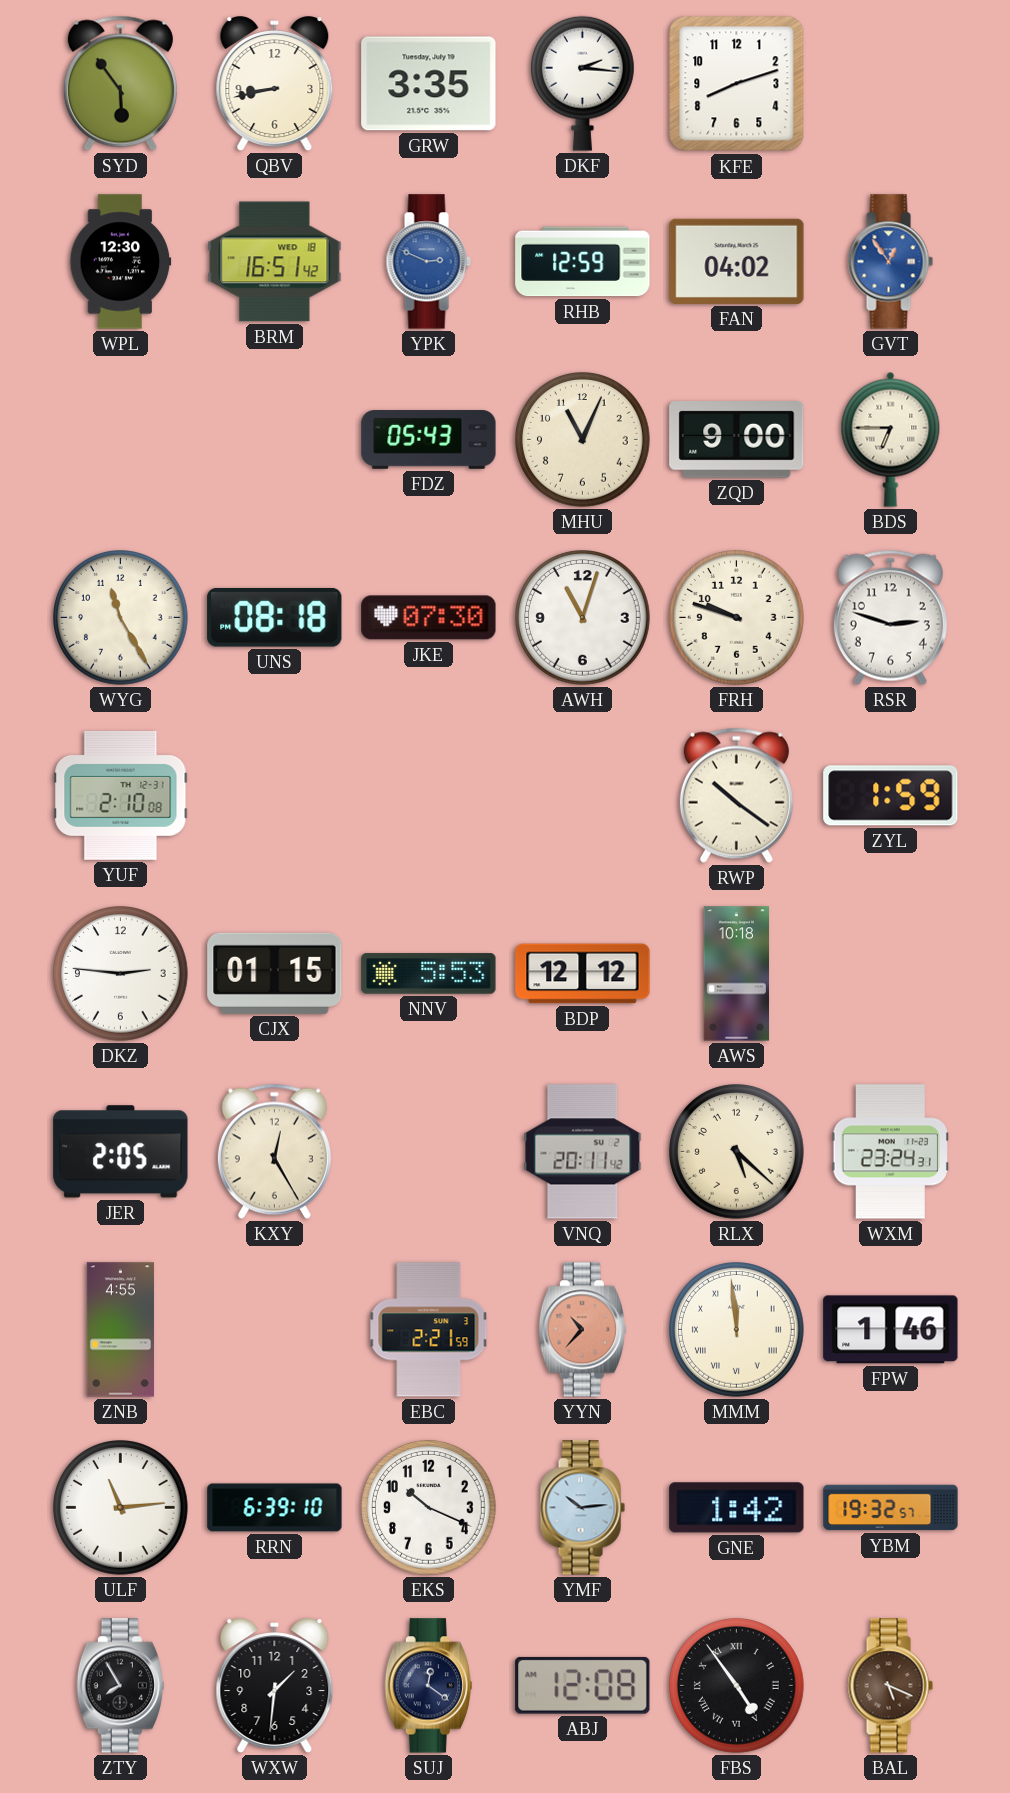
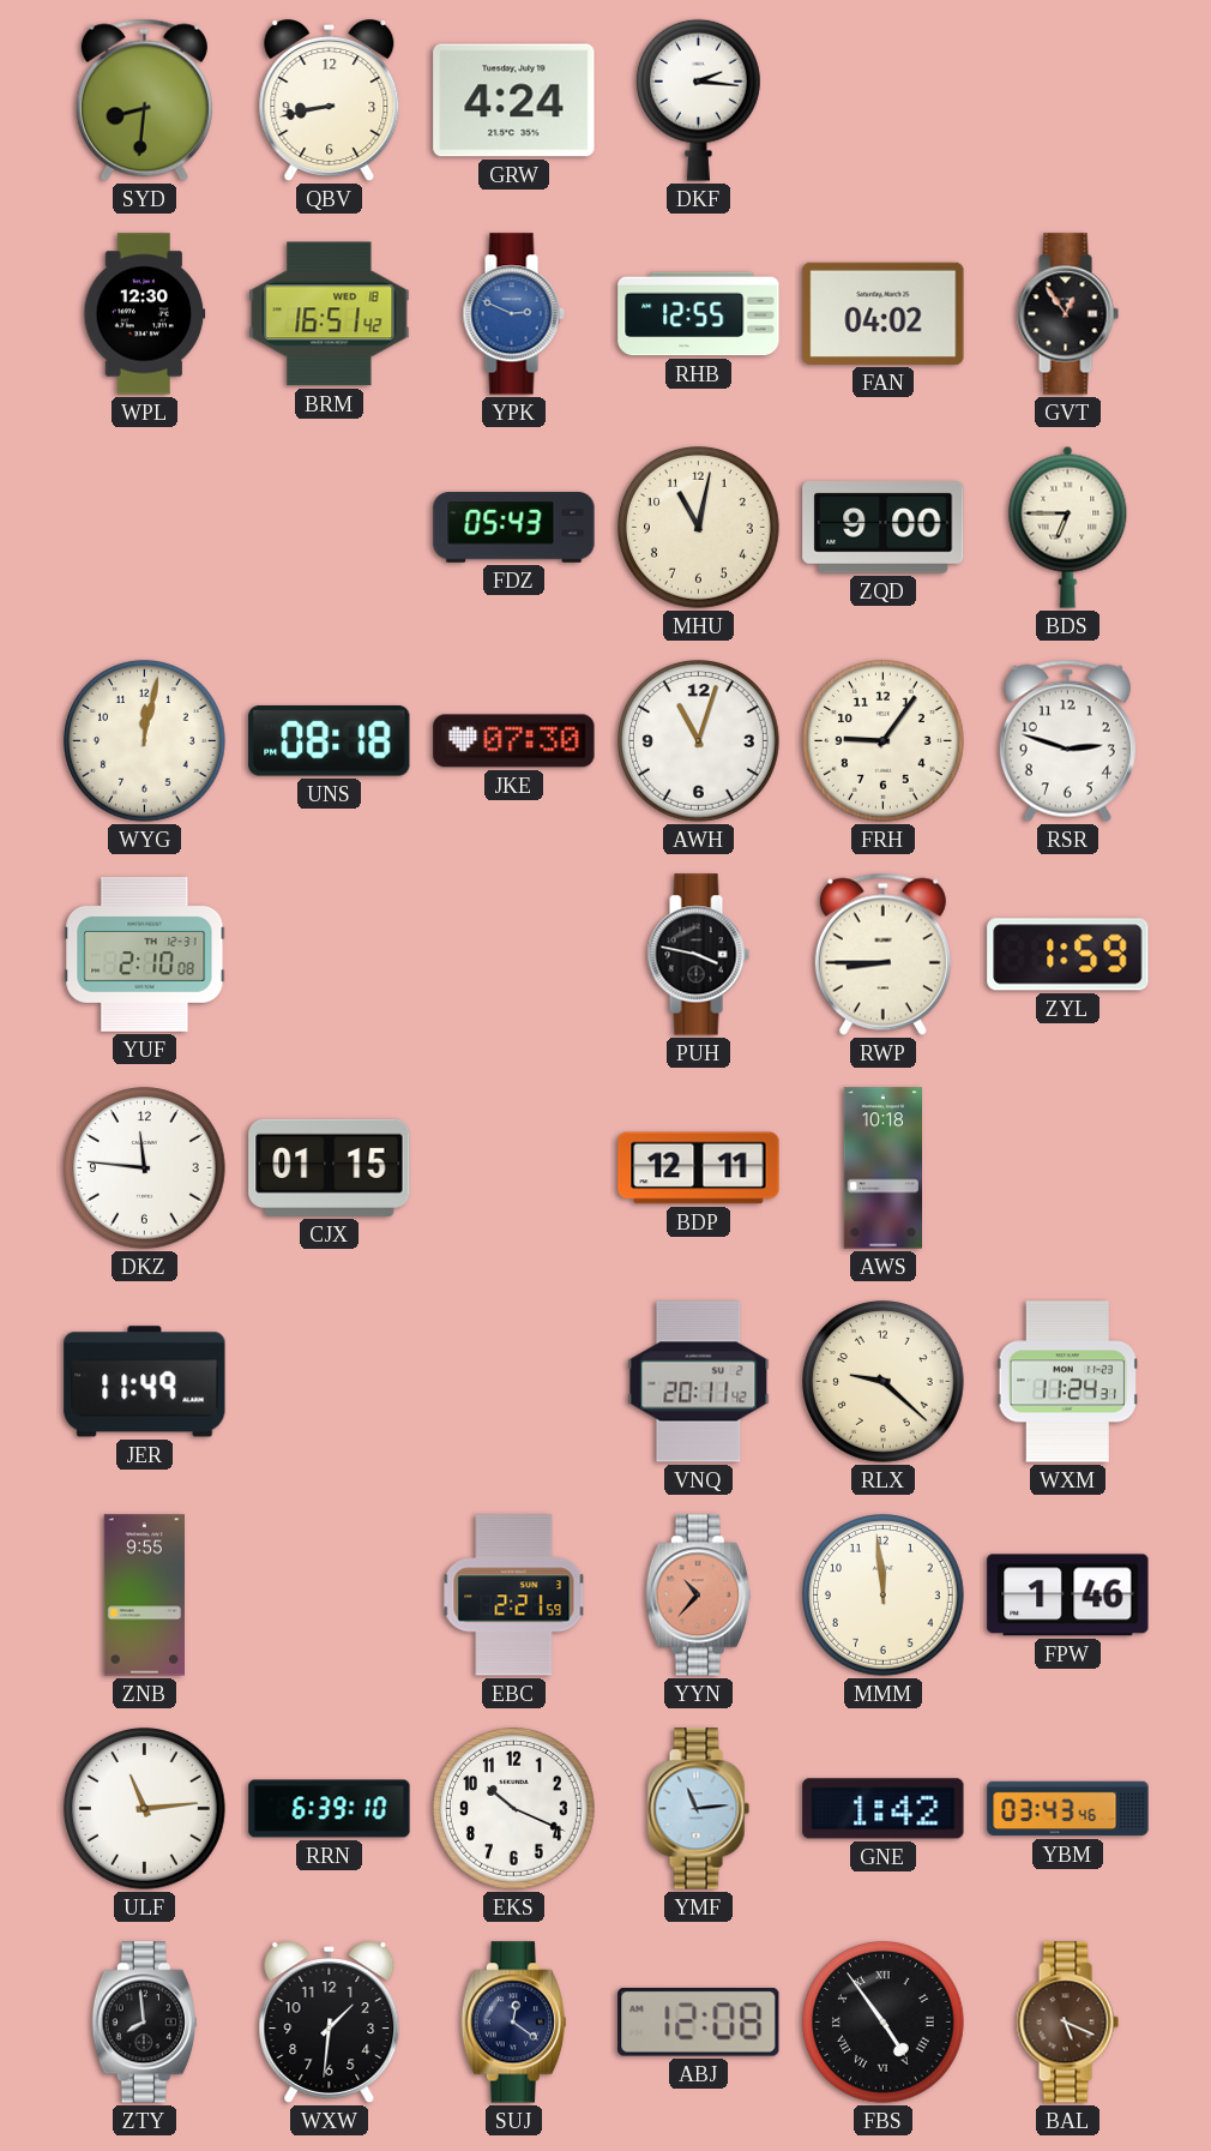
SYD: 5:54 -> 8:31 (144, 100)
GRW: 3:35 -> 4:24 (514, 101)
KFE: 8:12 -> none (737, 84)
RHB: 12:59 -> 12:55 (699, 314)
GVT dial: blue -> black (1067, 314)
MHU: 11:04 -> 11:02 (699, 528)
WYG: 11:25 -> 12:02 (145, 741)
FRH: 9:48 -> 9:06 (884, 741)
PUH: none -> 3:47 (698, 955)
RWP: 10:21 -> 8:45 (882, 954)
DKZ: 2:46 -> 11:46 (145, 1168)
NNV: 5:53 -> none (429, 974)
BDP: 12:12 -> 12:11 (699, 1168)
JER: 2:05 -> 11:49 (145, 1382)
KXY: 12:25 -> none (274, 1151)
RLX: 5:22 -> 9:22 (884, 1382)
WXM: 23:24 -> 11:24 (1067, 1382)
ZNB: 4:55 -> 9:55 (144, 1596)
MMM numerals: Roman -> Arabic (884, 1596)
YMF: 10:14 -> 11:14 (698, 1809)
YBM: 19:32 -> 03:43 (1068, 1809)
ZTY: 7:55 -> 7:59 (144, 2023)
